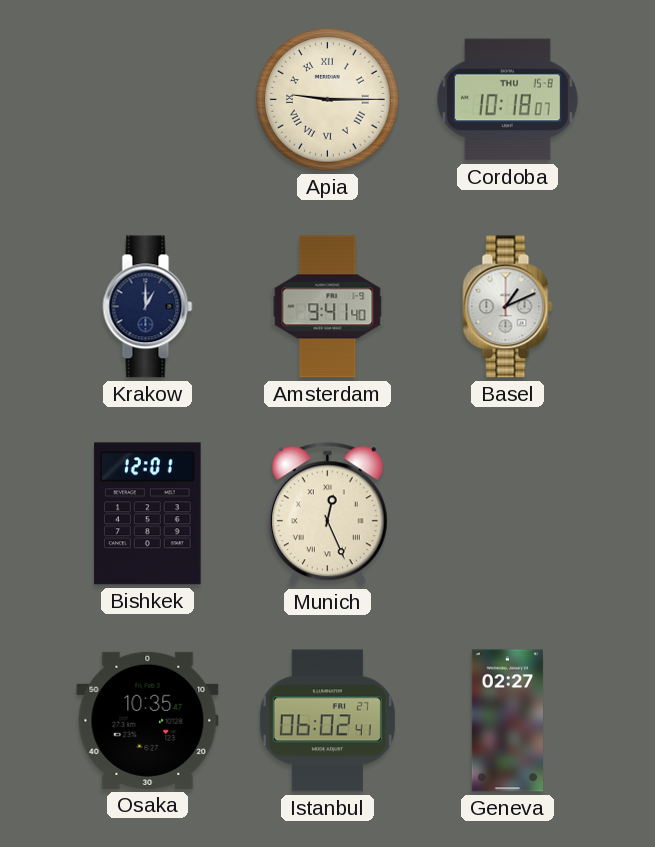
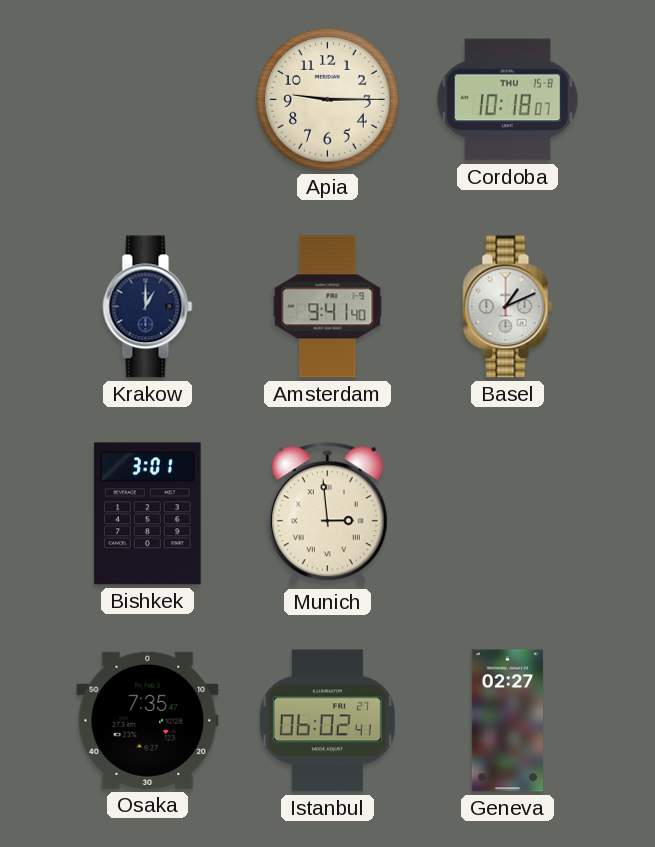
Apia numerals: Roman -> Arabic (328, 100)
Bishkek: 12:01 -> 3:01 (148, 514)
Munich: 12:26 -> 2:59 (327, 514)
Osaka: 10:35 -> 7:35 (148, 720)
